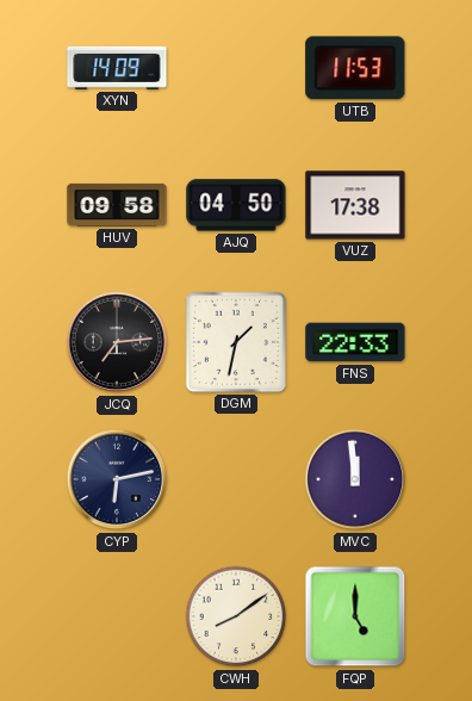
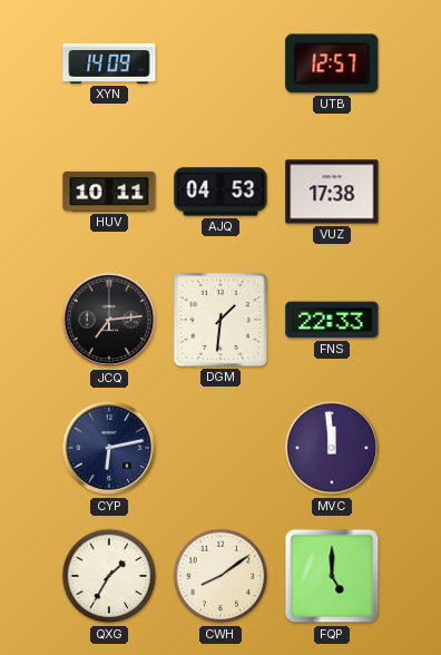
UTB: 11:53 -> 12:57 (332, 63)
HUV: 09:58 -> 10:11 (109, 192)
AJQ: 04:50 -> 04:53 (220, 192)
DGM: 1:32 -> 1:31 (220, 320)
QXG: none -> 1:35 (109, 576)
